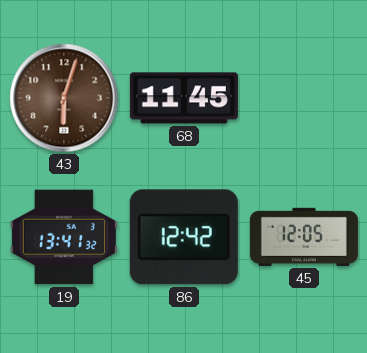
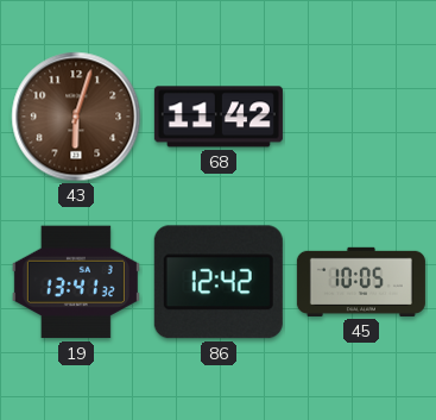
68: 11:45 -> 11:42 (219, 117)
45: 12:05 -> 10:05 (361, 282)
